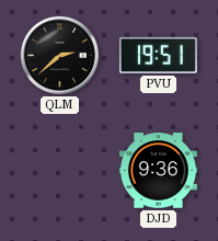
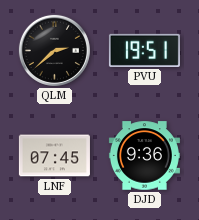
LNF: none -> 07:45 (54, 156)
